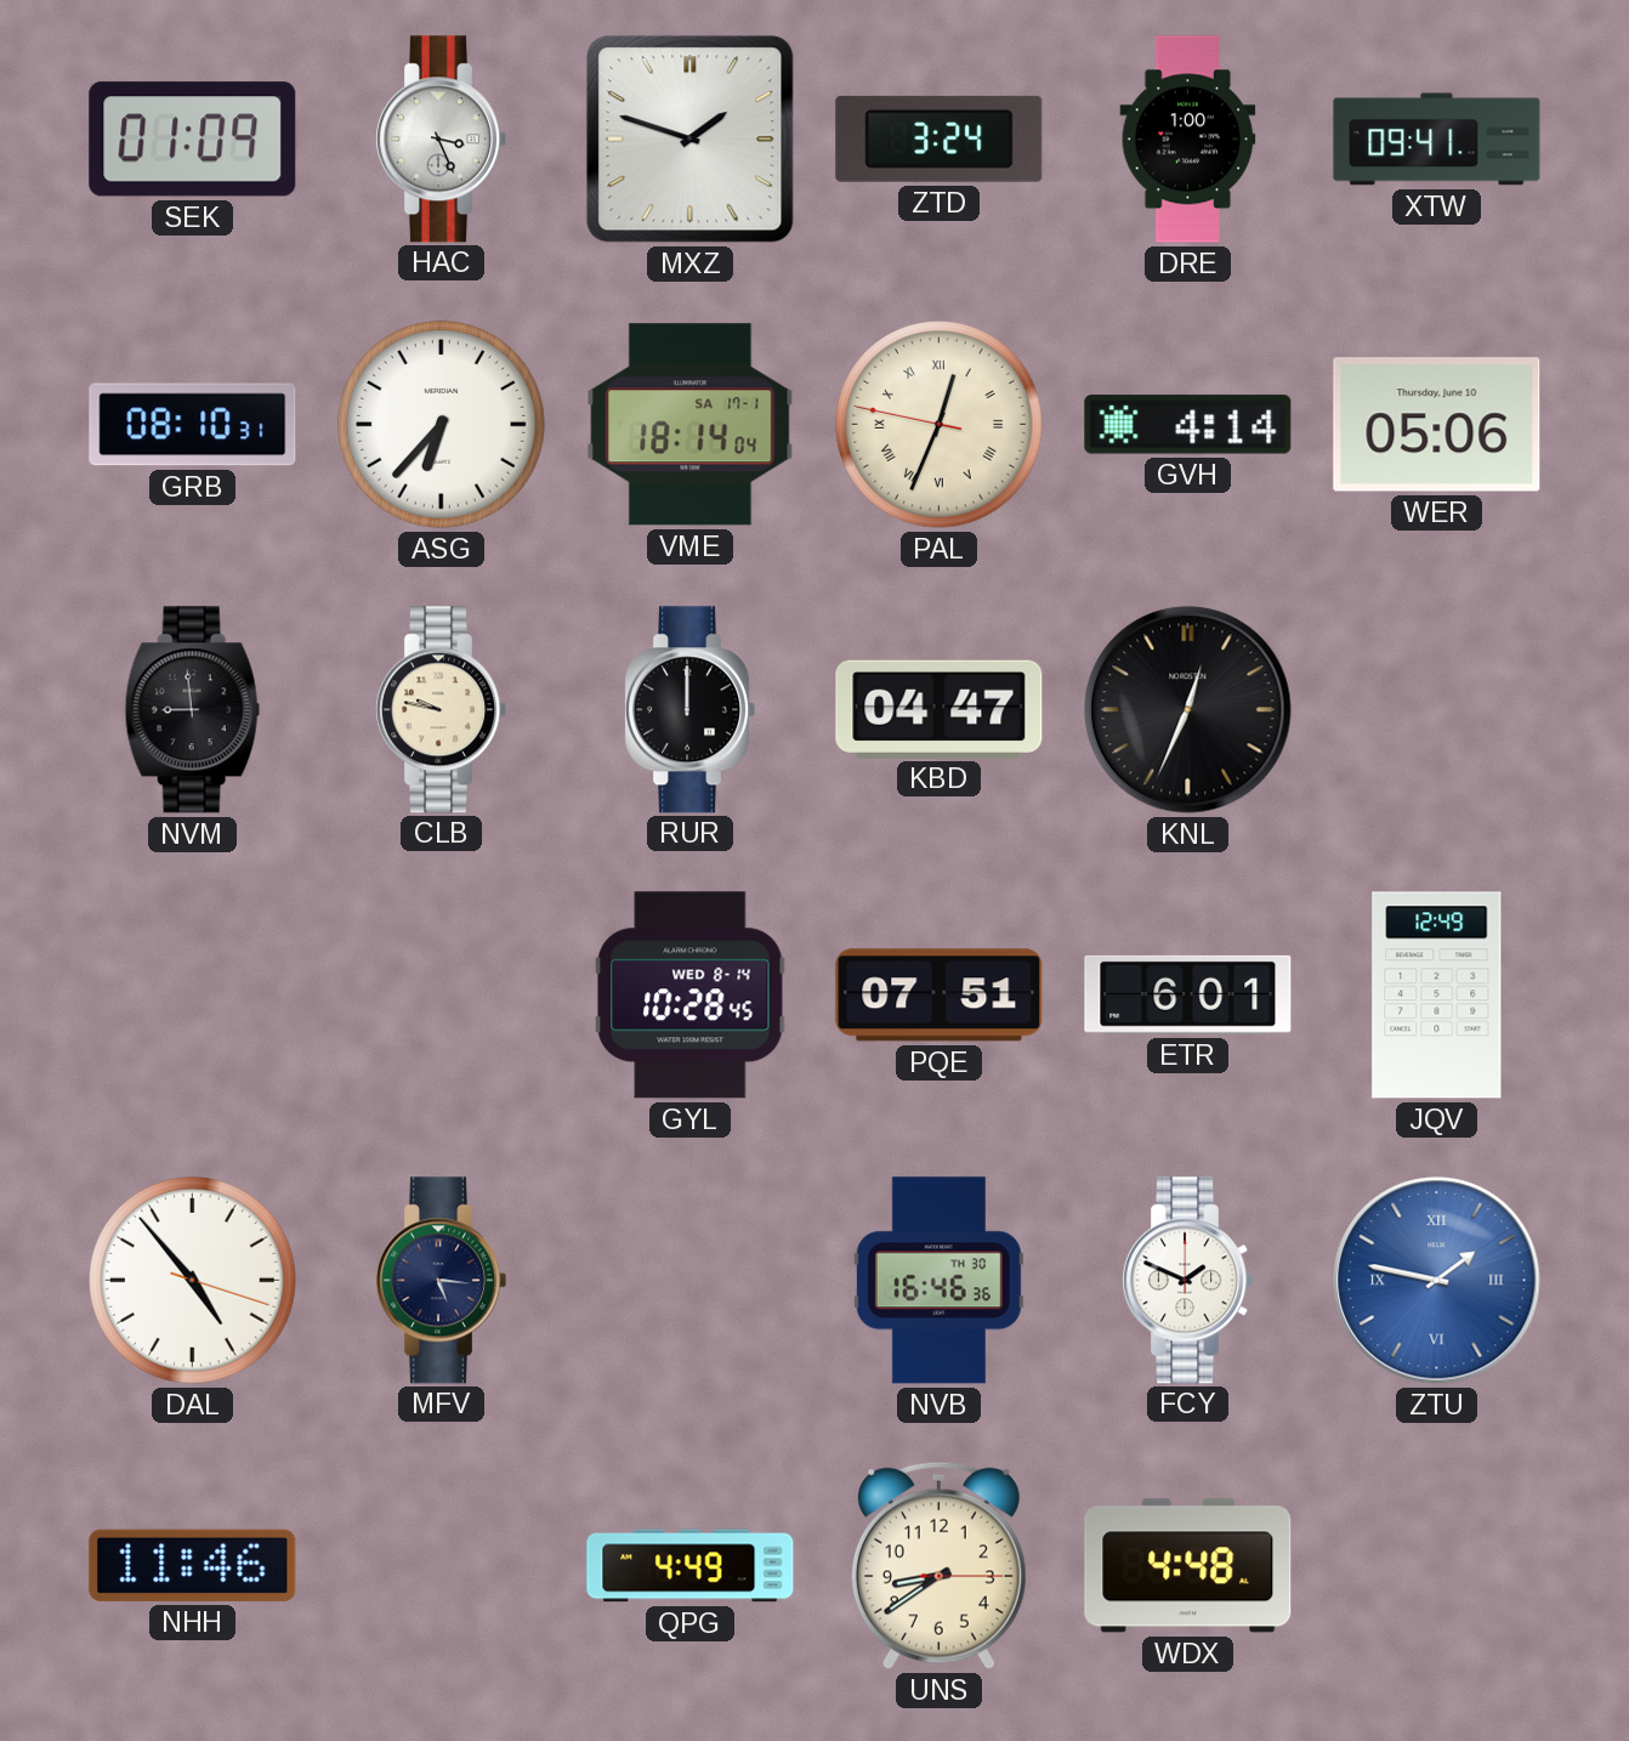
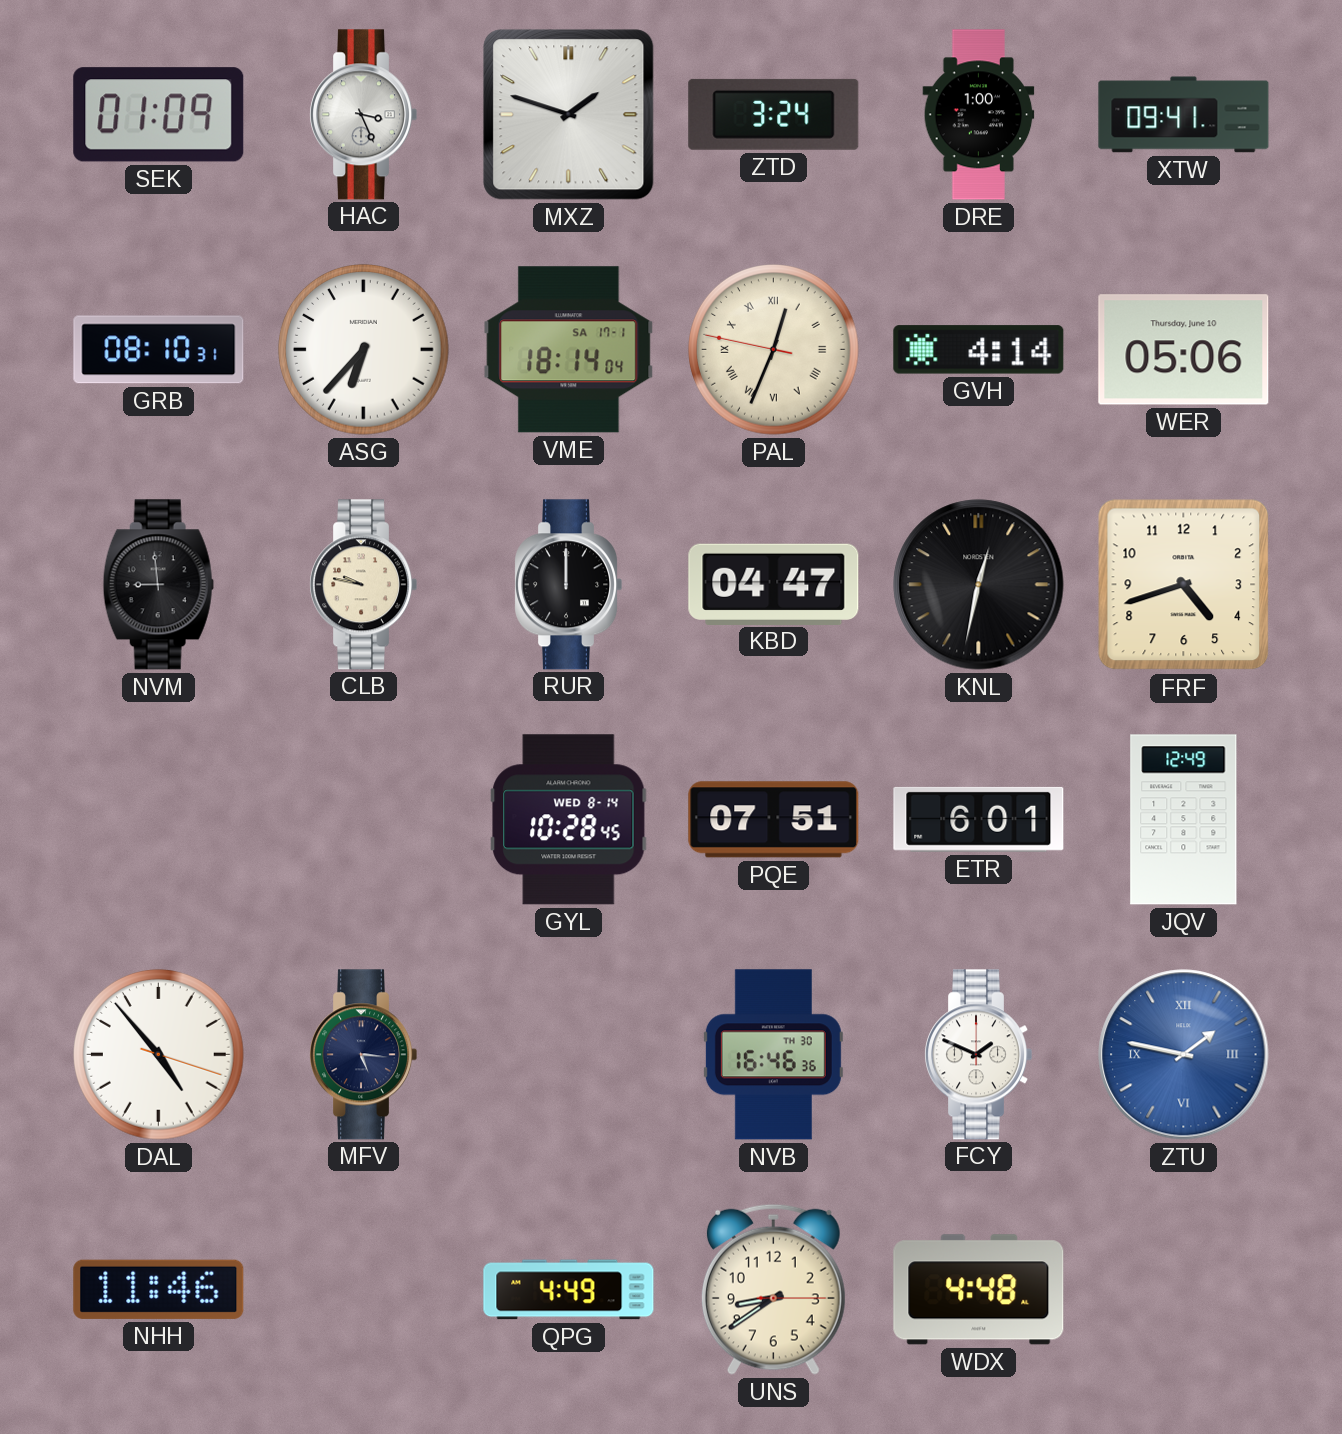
KNL: 12:34 -> 12:32 (979, 585)
FRF: none -> 4:42 (1184, 585)
